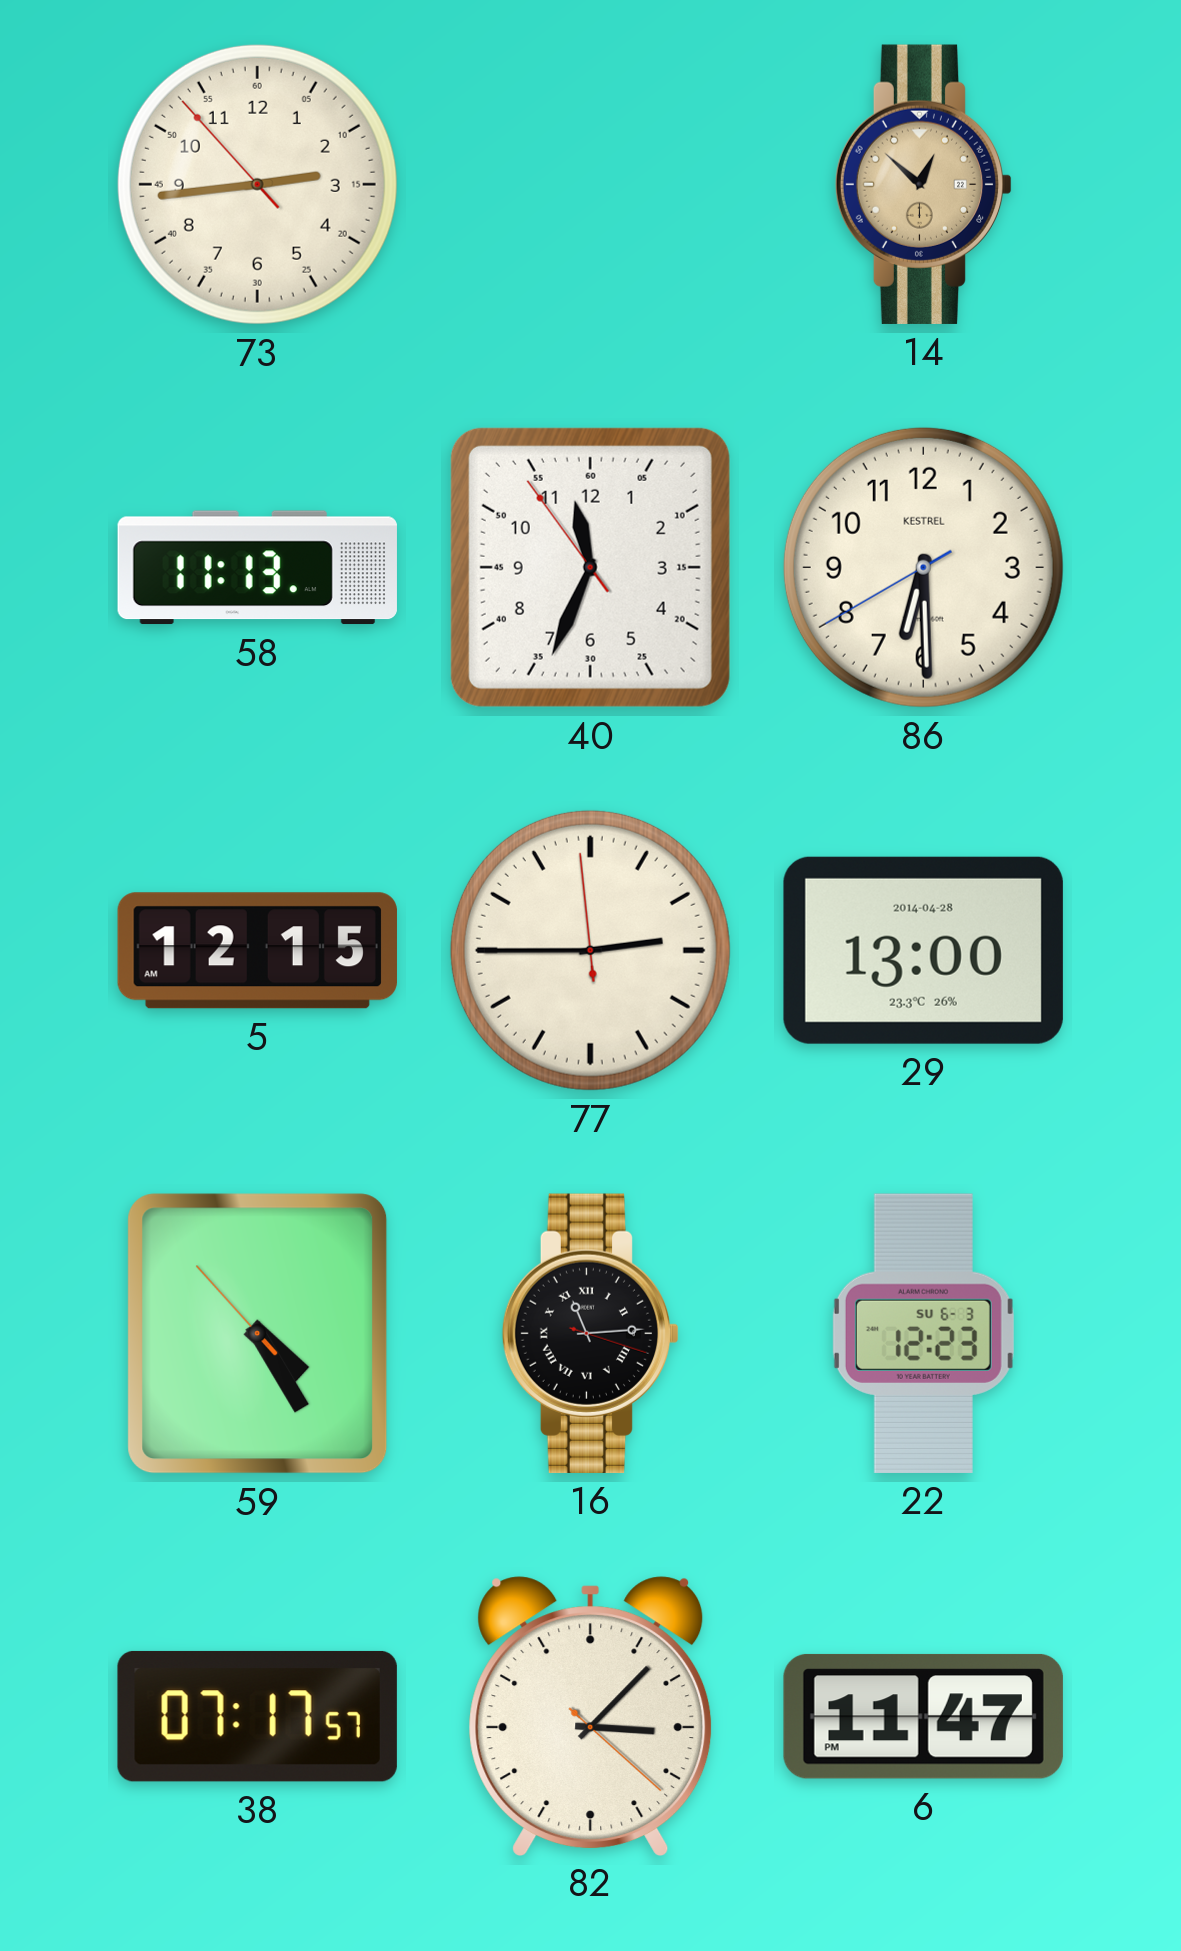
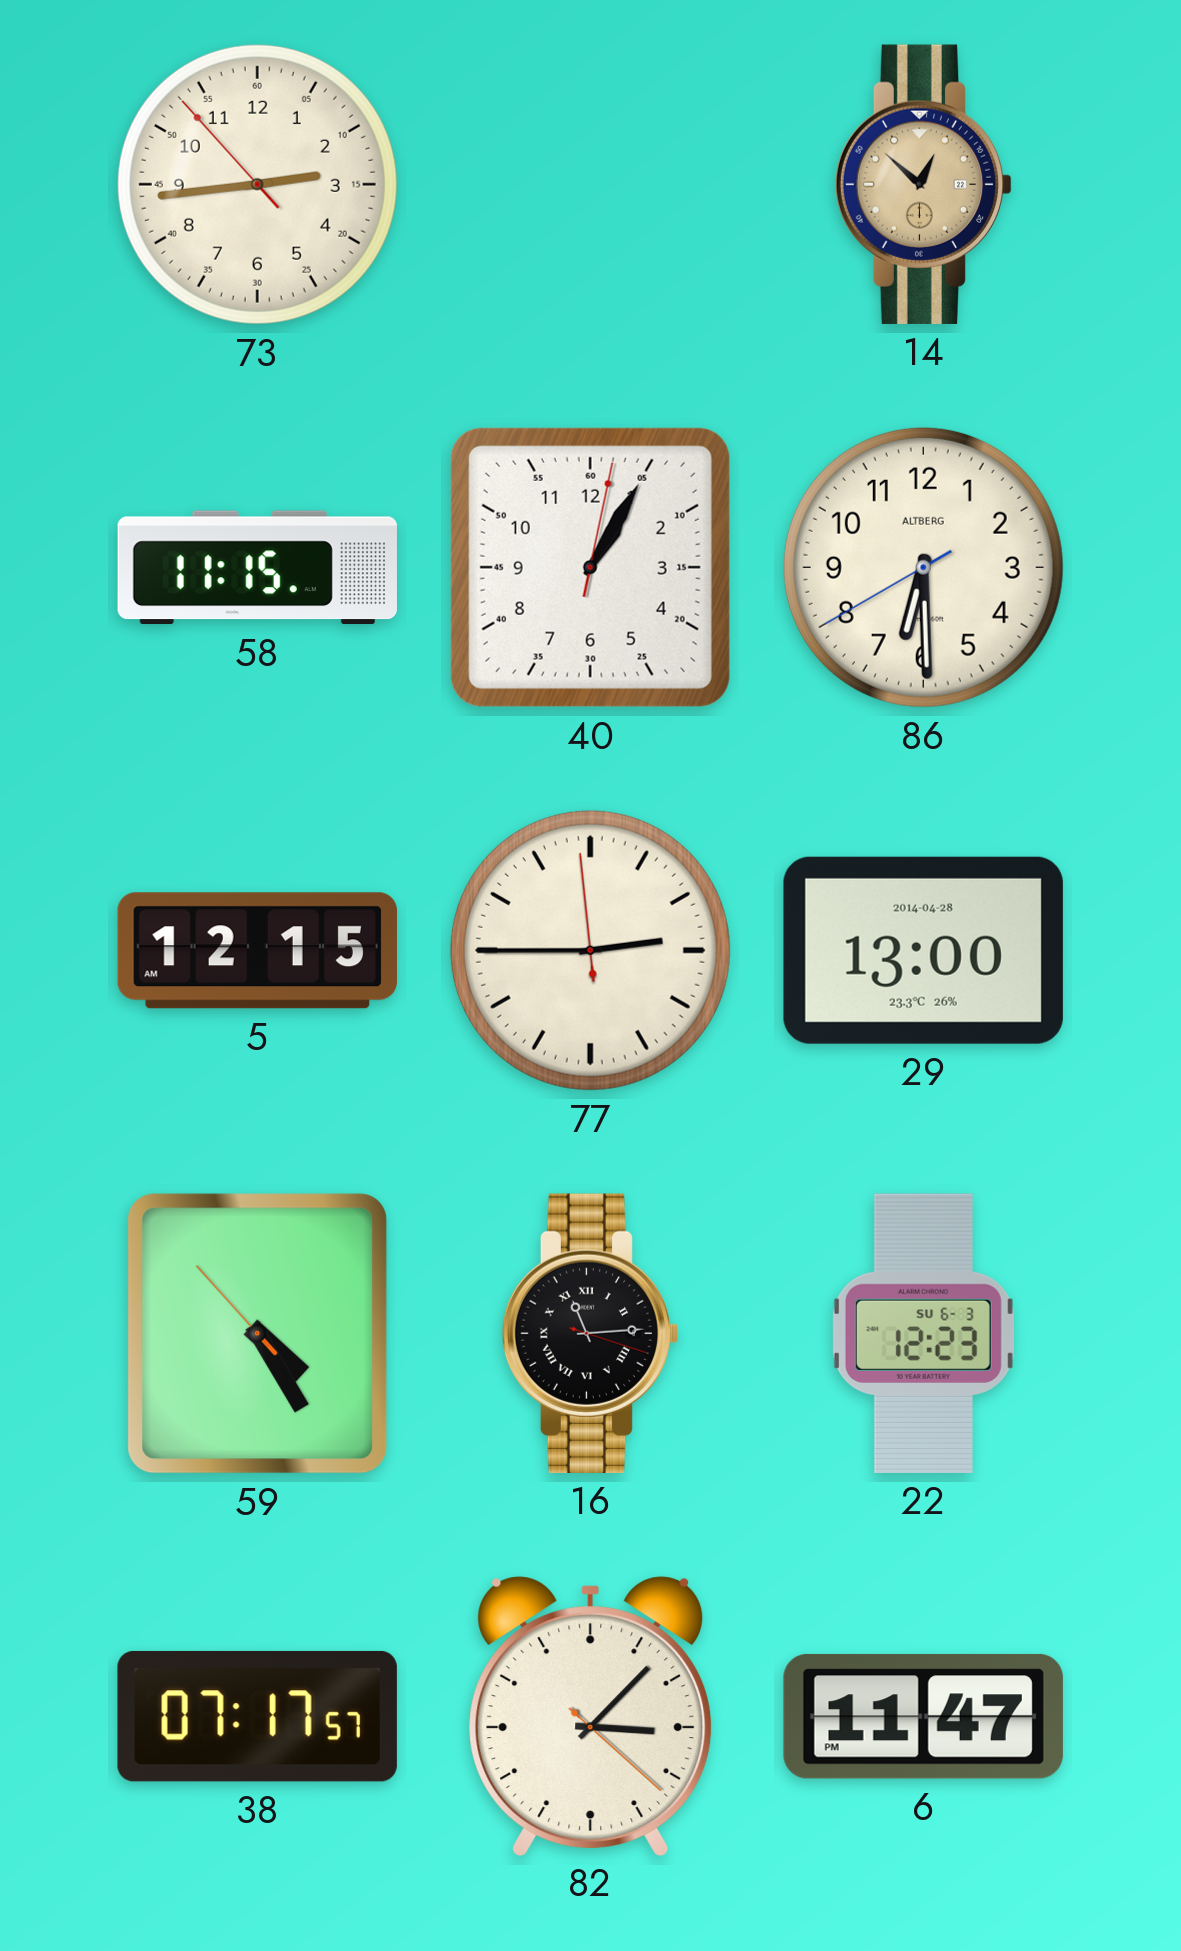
58: 11:13 -> 11:15 (257, 568)
40: 11:33 -> 1:05 (590, 567)
86 brand: KESTREL -> ALTBERG (923, 567)
